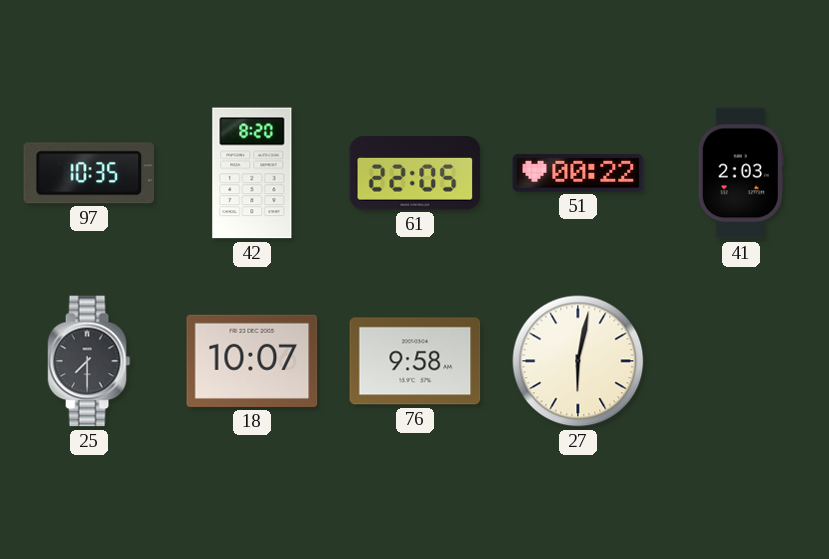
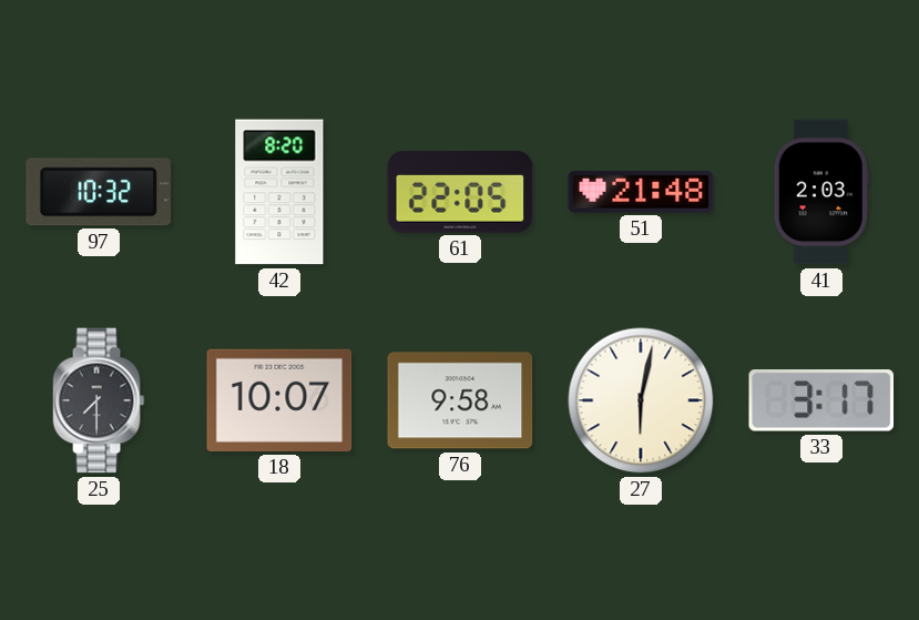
97: 10:35 -> 10:32 (99, 192)
51: 00:22 -> 21:48 (641, 192)
33: none -> 3:17 (821, 402)
